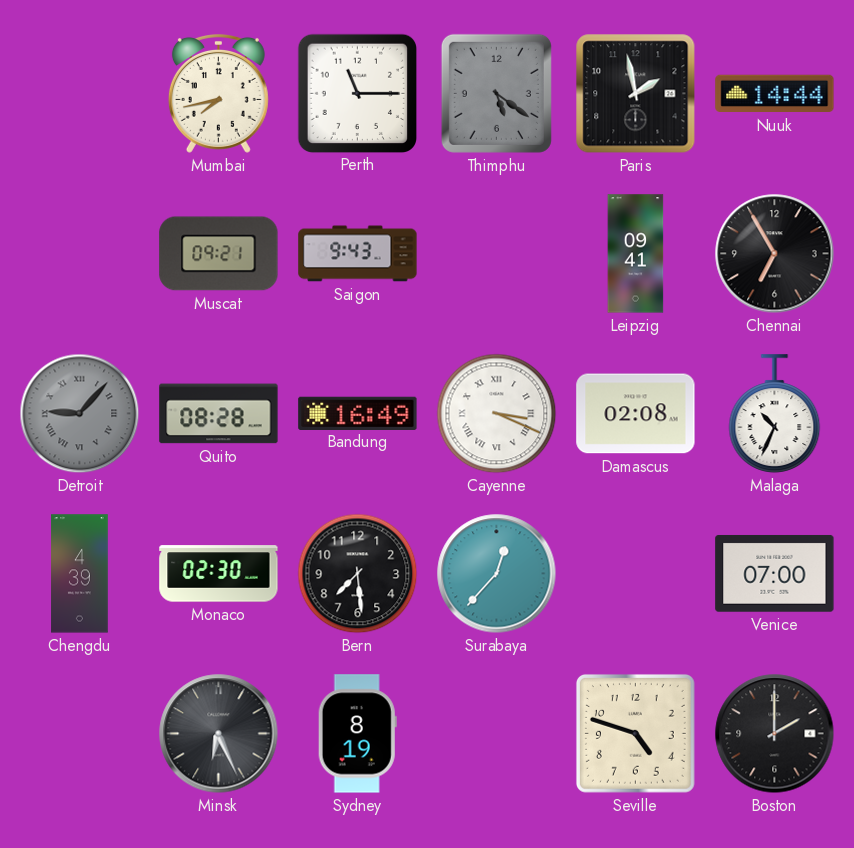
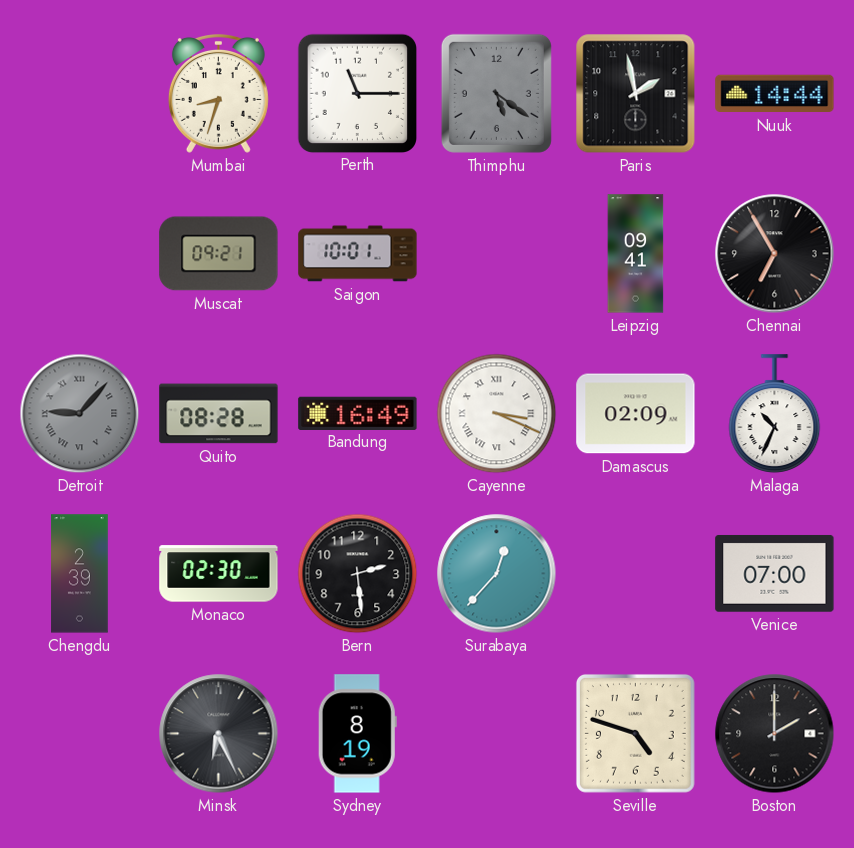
Mumbai: 7:43 -> 8:33 (218, 94)
Saigon: 9:43 -> 10:01 (358, 254)
Damascus: 02:08 -> 02:09 (636, 414)
Chengdu: 4:39 -> 2:39 (80, 574)
Bern: 7:29 -> 2:29 (358, 574)
